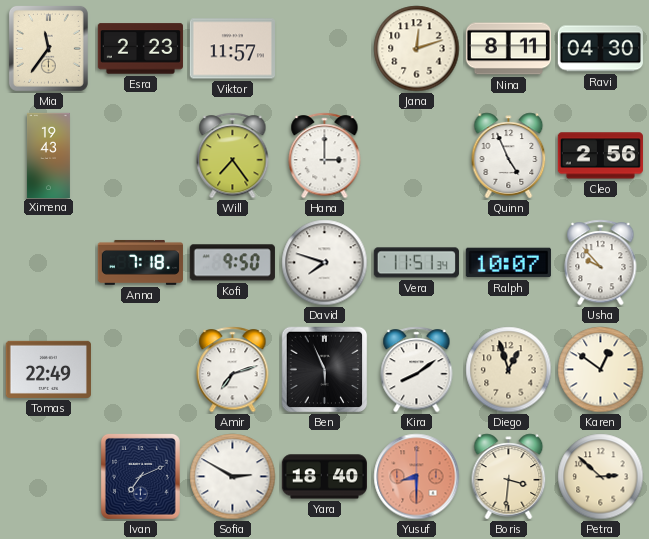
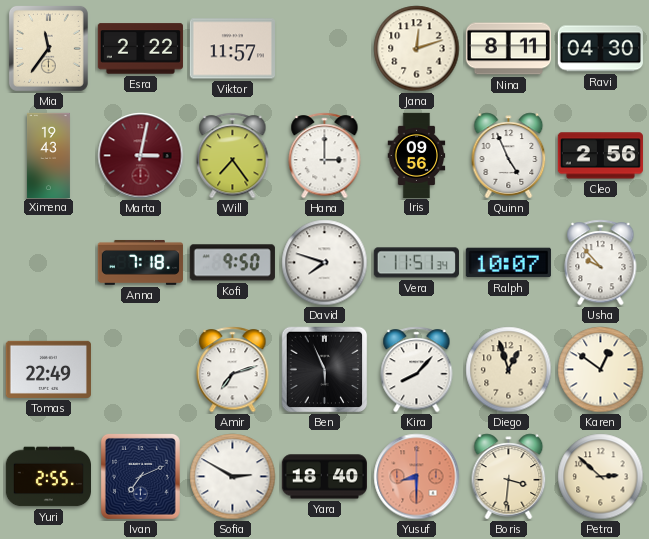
Esra: 2:23 -> 2:22 (140, 49)
Marta: none -> 3:02 (141, 156)
Iris: none -> 09:56 (417, 155)
Kira: 8:09 -> 8:07 (417, 370)
Yuri: none -> 2:55 (48, 477)
